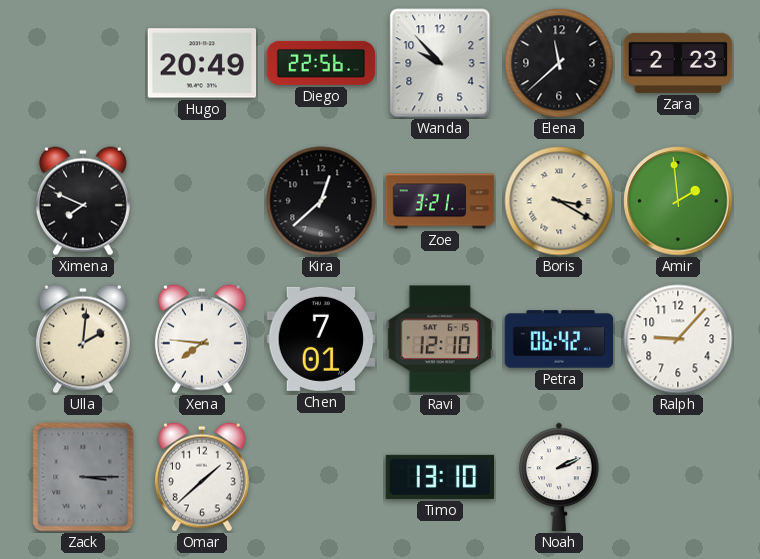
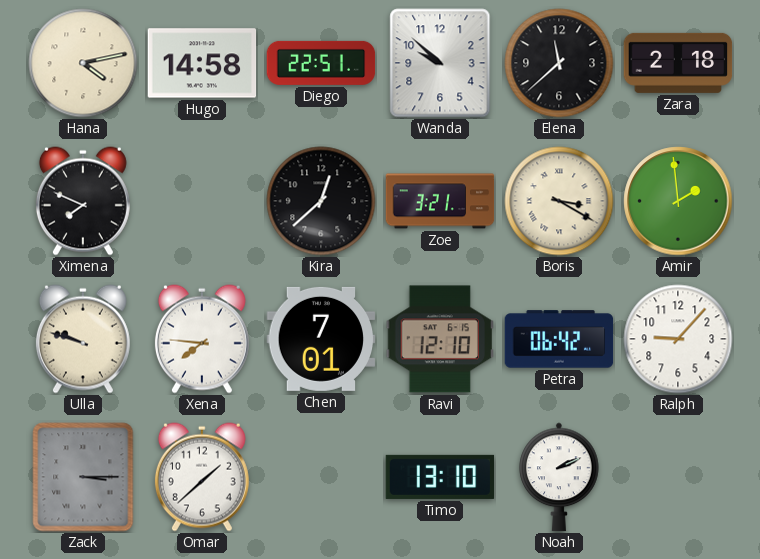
Hana: none -> 4:13 (83, 63)
Hugo: 20:49 -> 14:58 (202, 63)
Diego: 22:56 -> 22:51 (321, 63)
Wanda: 9:53 -> 9:52 (440, 63)
Zara: 2:23 -> 2:18 (678, 63)
Ulla: 2:01 -> 9:48 (83, 339)
